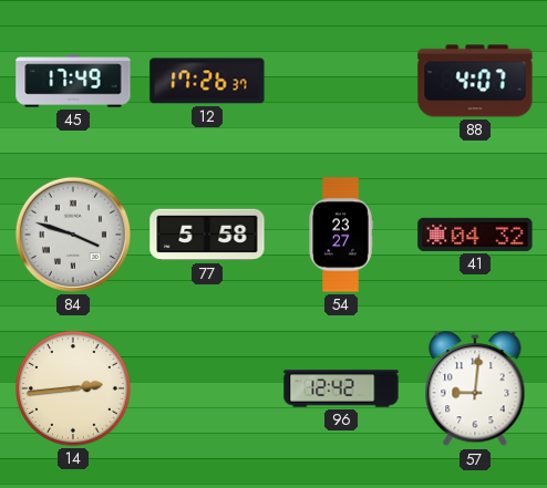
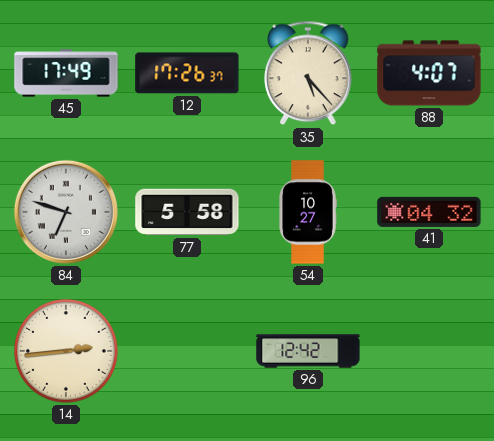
35: none -> 5:23 (309, 73)
84: 3:48 -> 6:48 (66, 212)
54: 23:27 -> 10:27 (308, 212)
57: 9:01 -> none (475, 390)
